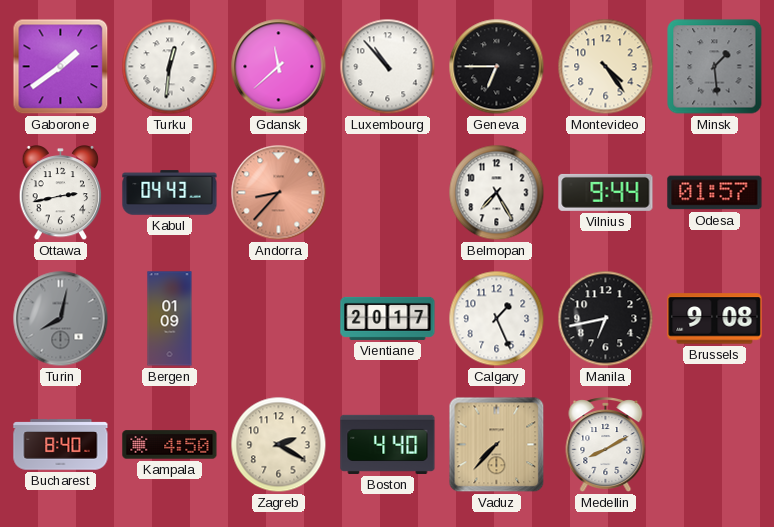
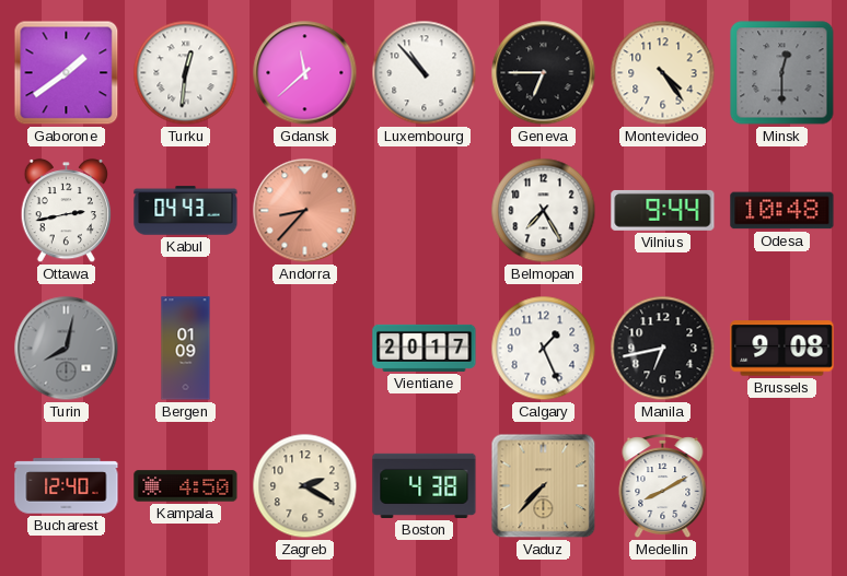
Minsk: 1:29 -> 12:30 (782, 73)
Odesa: 01:57 -> 10:48 (782, 211)
Bucharest: 8:40 -> 12:40 (67, 486)
Boston: 4:40 -> 4:38 (425, 485)
